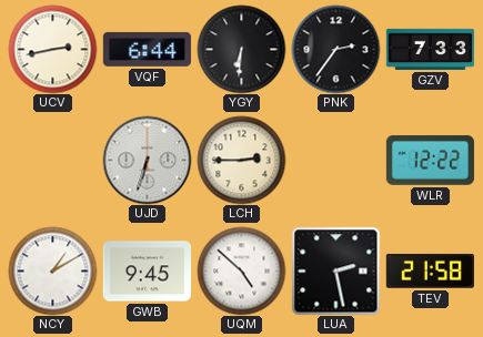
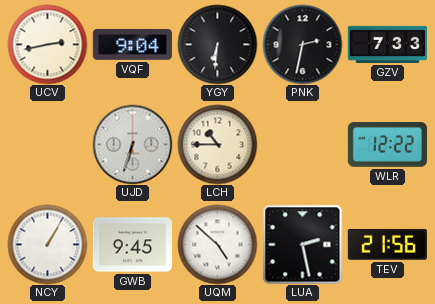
VQF: 6:44 -> 9:04 (132, 44)
PNK: 2:36 -> 2:32 (302, 44)
LCH: 2:45 -> 10:45 (217, 144)
NCY: 1:10 -> 1:05 (47, 244)
TEV: 21:58 -> 21:56 (387, 244)
